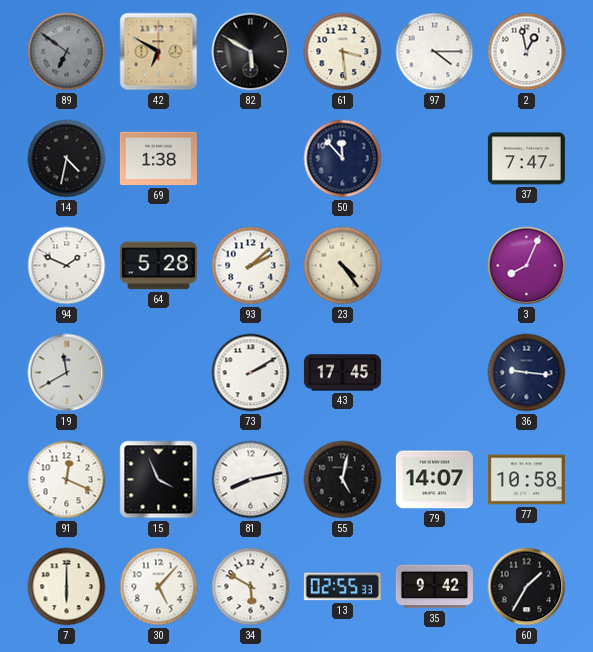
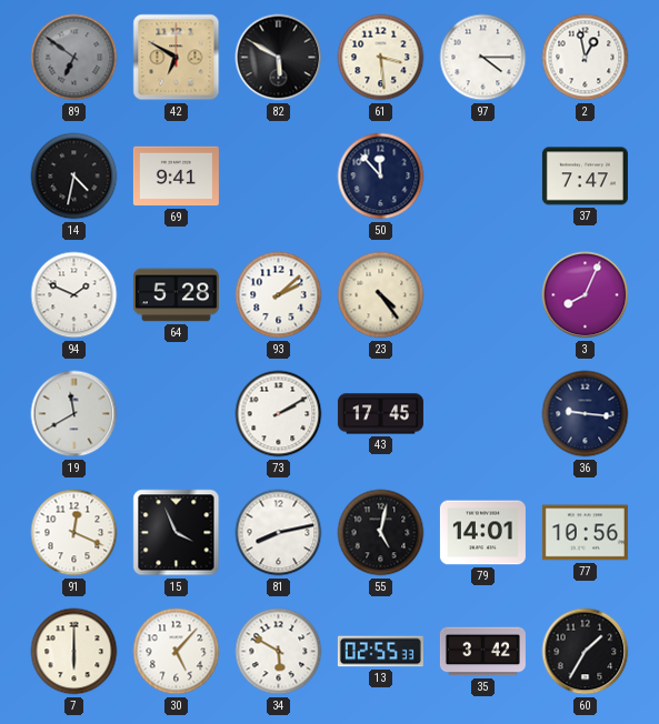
69: 1:38 -> 9:41 (176, 177)
79: 14:07 -> 14:01 (482, 533)
77: 10:58 -> 10:56 (585, 533)
35: 9:42 -> 3:42 (482, 652)
